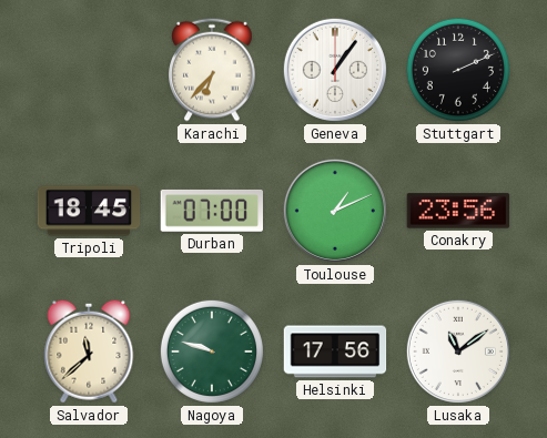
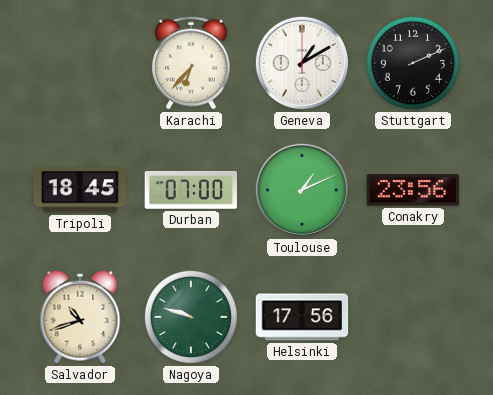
Geneva: 1:06 -> 1:10 (302, 63)
Salvador: 11:38 -> 10:42 (80, 317)
Lusaka: 11:09 -> none (458, 352)
